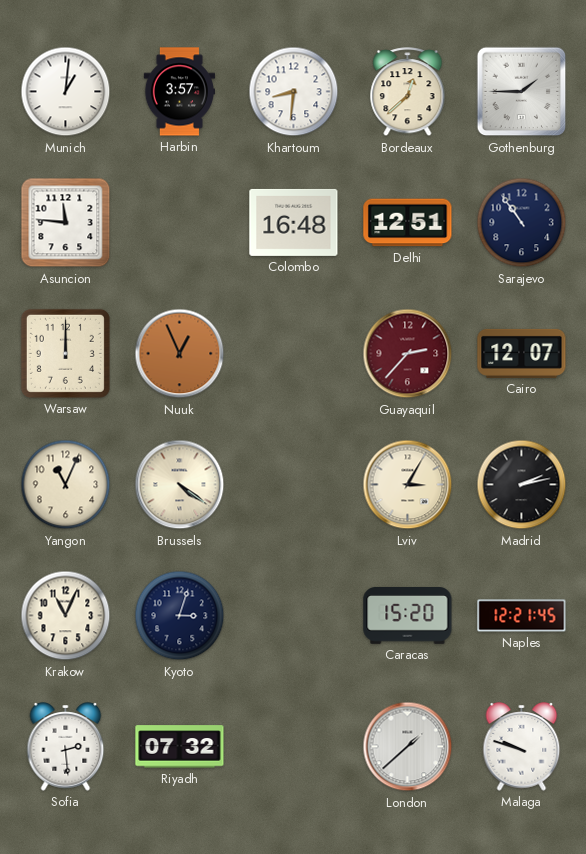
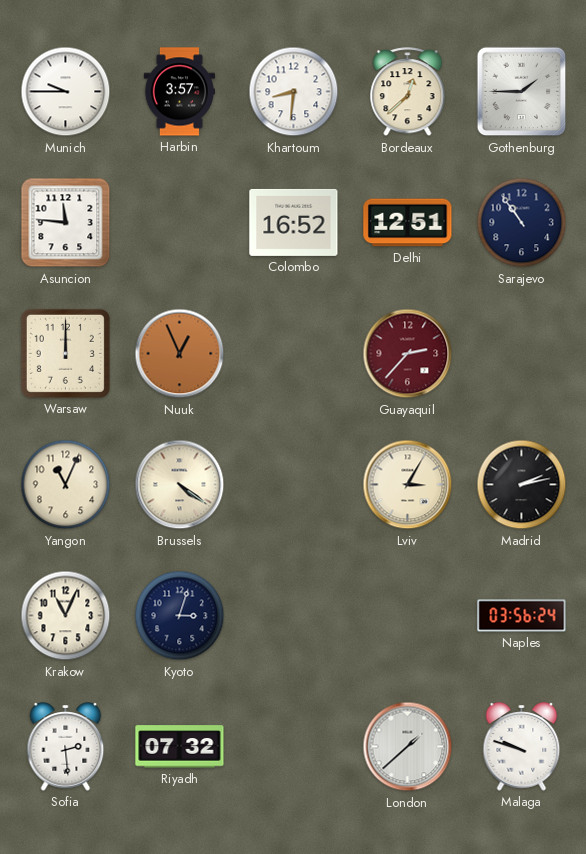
Munich: 1:01 -> 9:45 (66, 92)
Colombo: 16:48 -> 16:52 (294, 222)
Cairo: 12:07 -> none (522, 353)
Caracas: 15:20 -> none (408, 616)
Naples: 12:21 -> 03:56 (522, 616)
